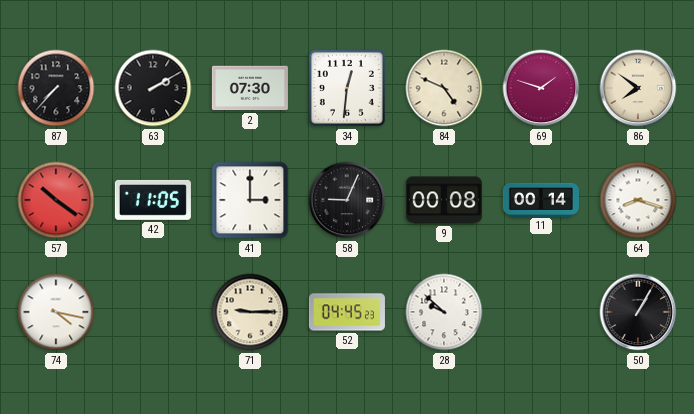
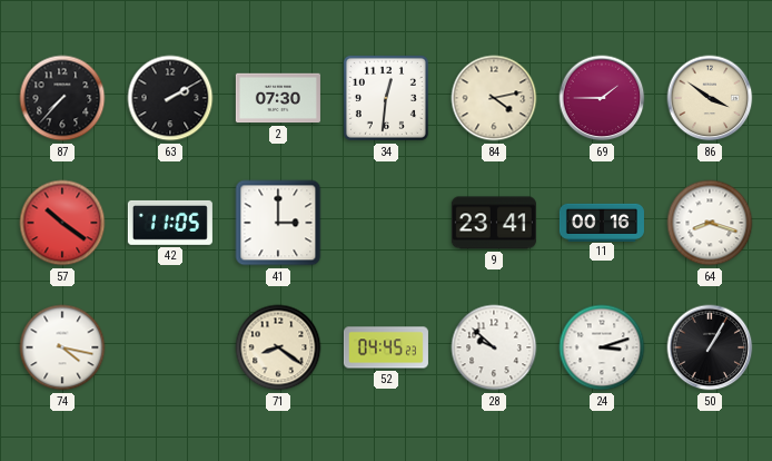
84: 4:49 -> 4:13 (494, 98)
69: 1:48 -> 1:45 (602, 98)
86: 7:51 -> 3:51 (710, 98)
58: 9:04 -> none (347, 200)
9: 00:08 -> 23:41 (494, 223)
11: 00:14 -> 00:16 (602, 222)
71: 9:15 -> 8:21 (278, 347)
24: none -> 3:12 (602, 347)
